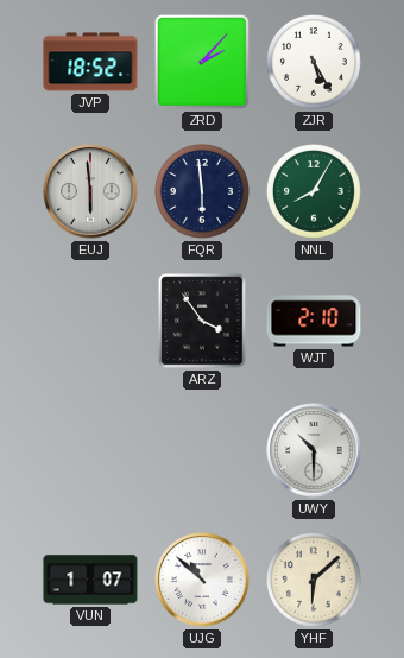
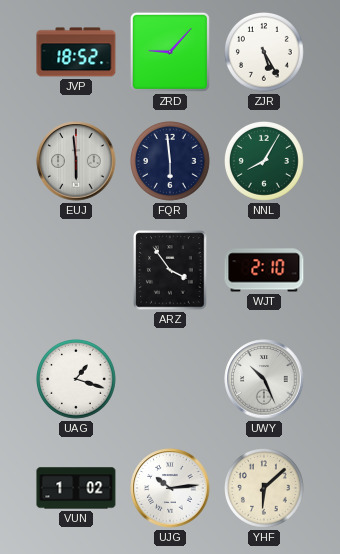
ZRD: 2:07 -> 9:07 (170, 52)
UAG: none -> 1:18 (77, 380)
UWY: 10:30 -> 10:26 (264, 379)
VUN: 1:07 -> 1:02 (76, 488)
UJG: 10:52 -> 10:14 (170, 488)
